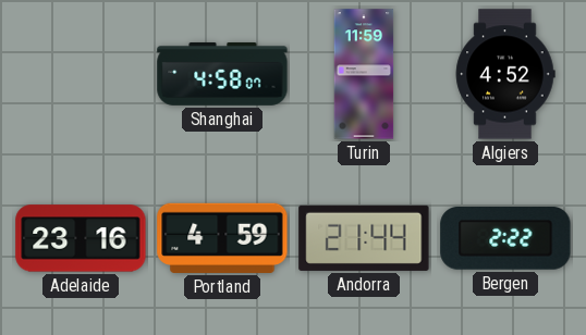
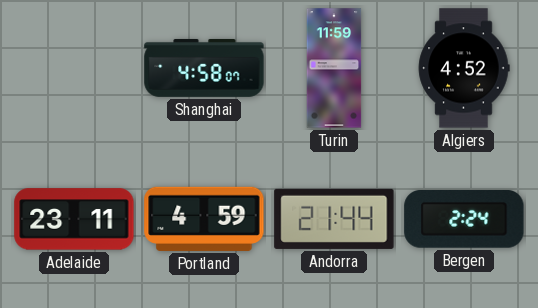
Adelaide: 23:16 -> 23:11 (74, 219)
Bergen: 2:22 -> 2:24 (464, 220)
